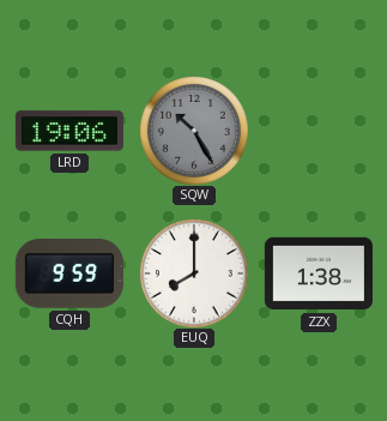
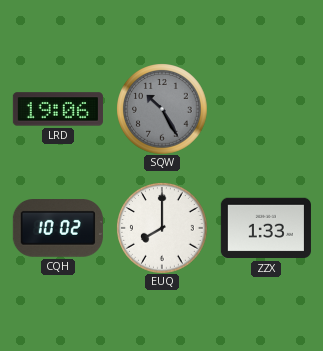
CQH: 9:59 -> 10:02 (58, 229)
ZZX: 1:38 -> 1:33 (266, 228)
